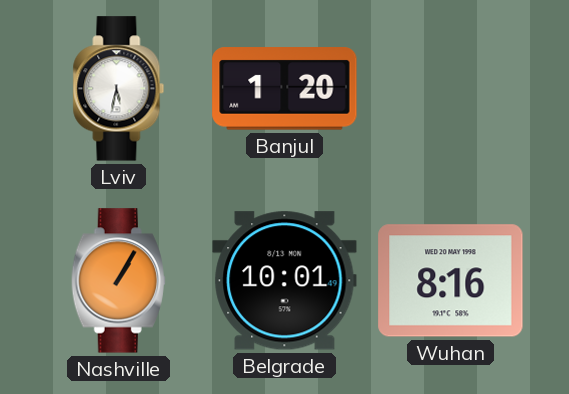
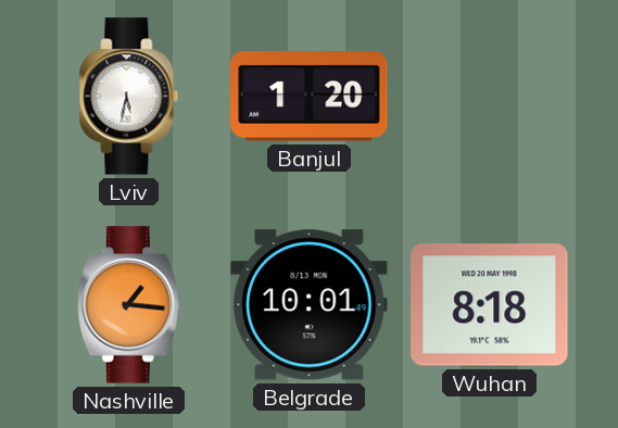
Nashville: 1:05 -> 1:16 (128, 305)
Wuhan: 8:16 -> 8:18 (490, 305)
